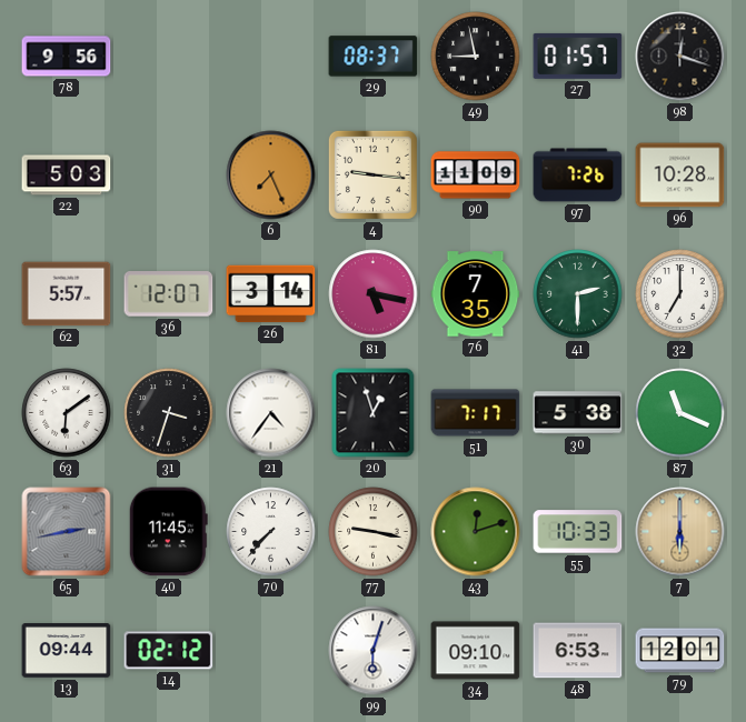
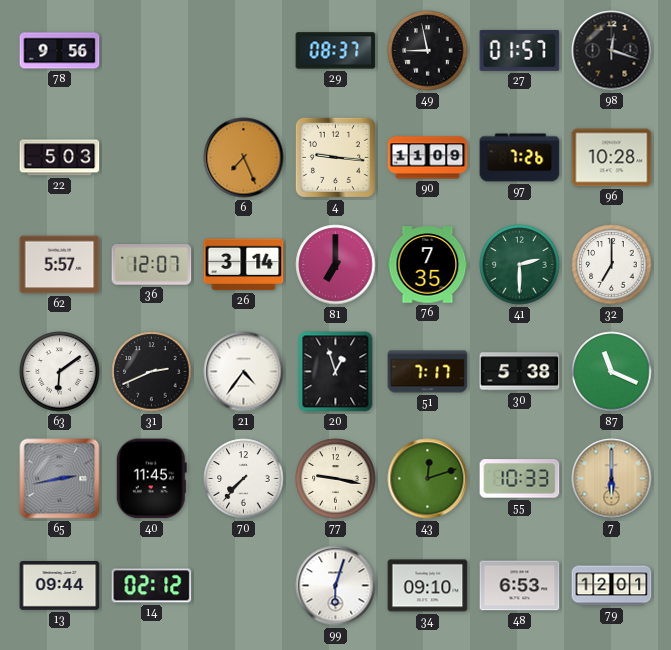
81: 5:17 -> 7:00 (336, 265)
31: 3:33 -> 2:41 (152, 372)
